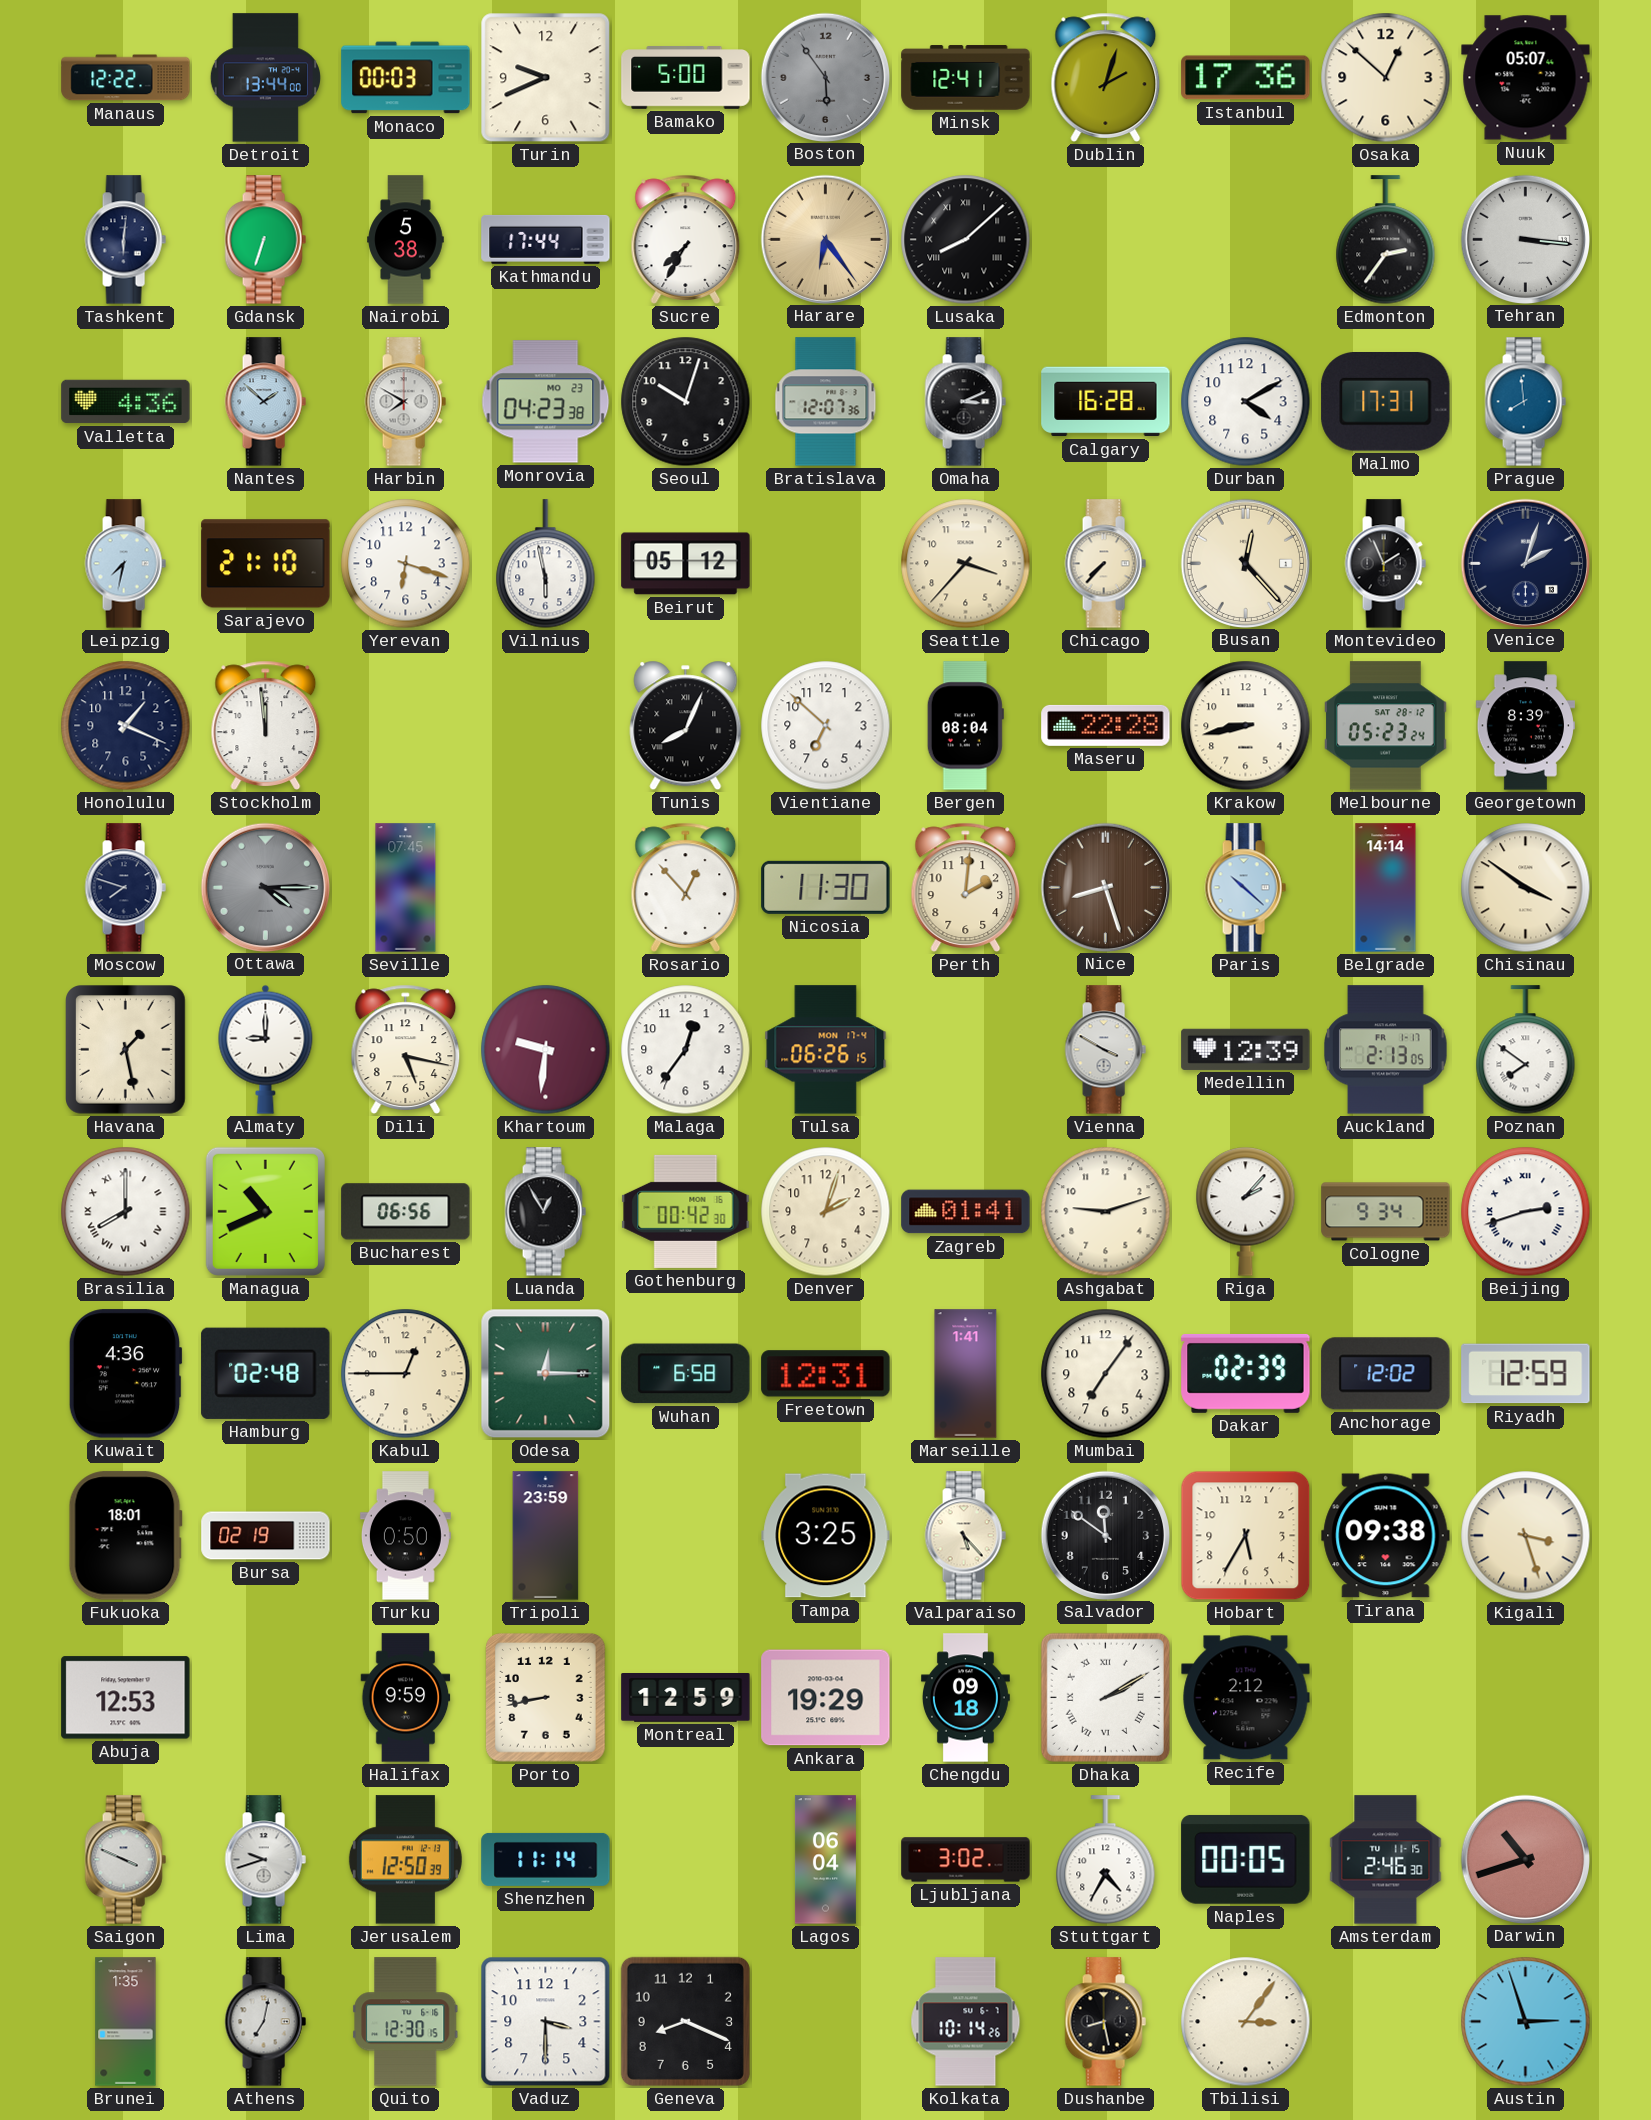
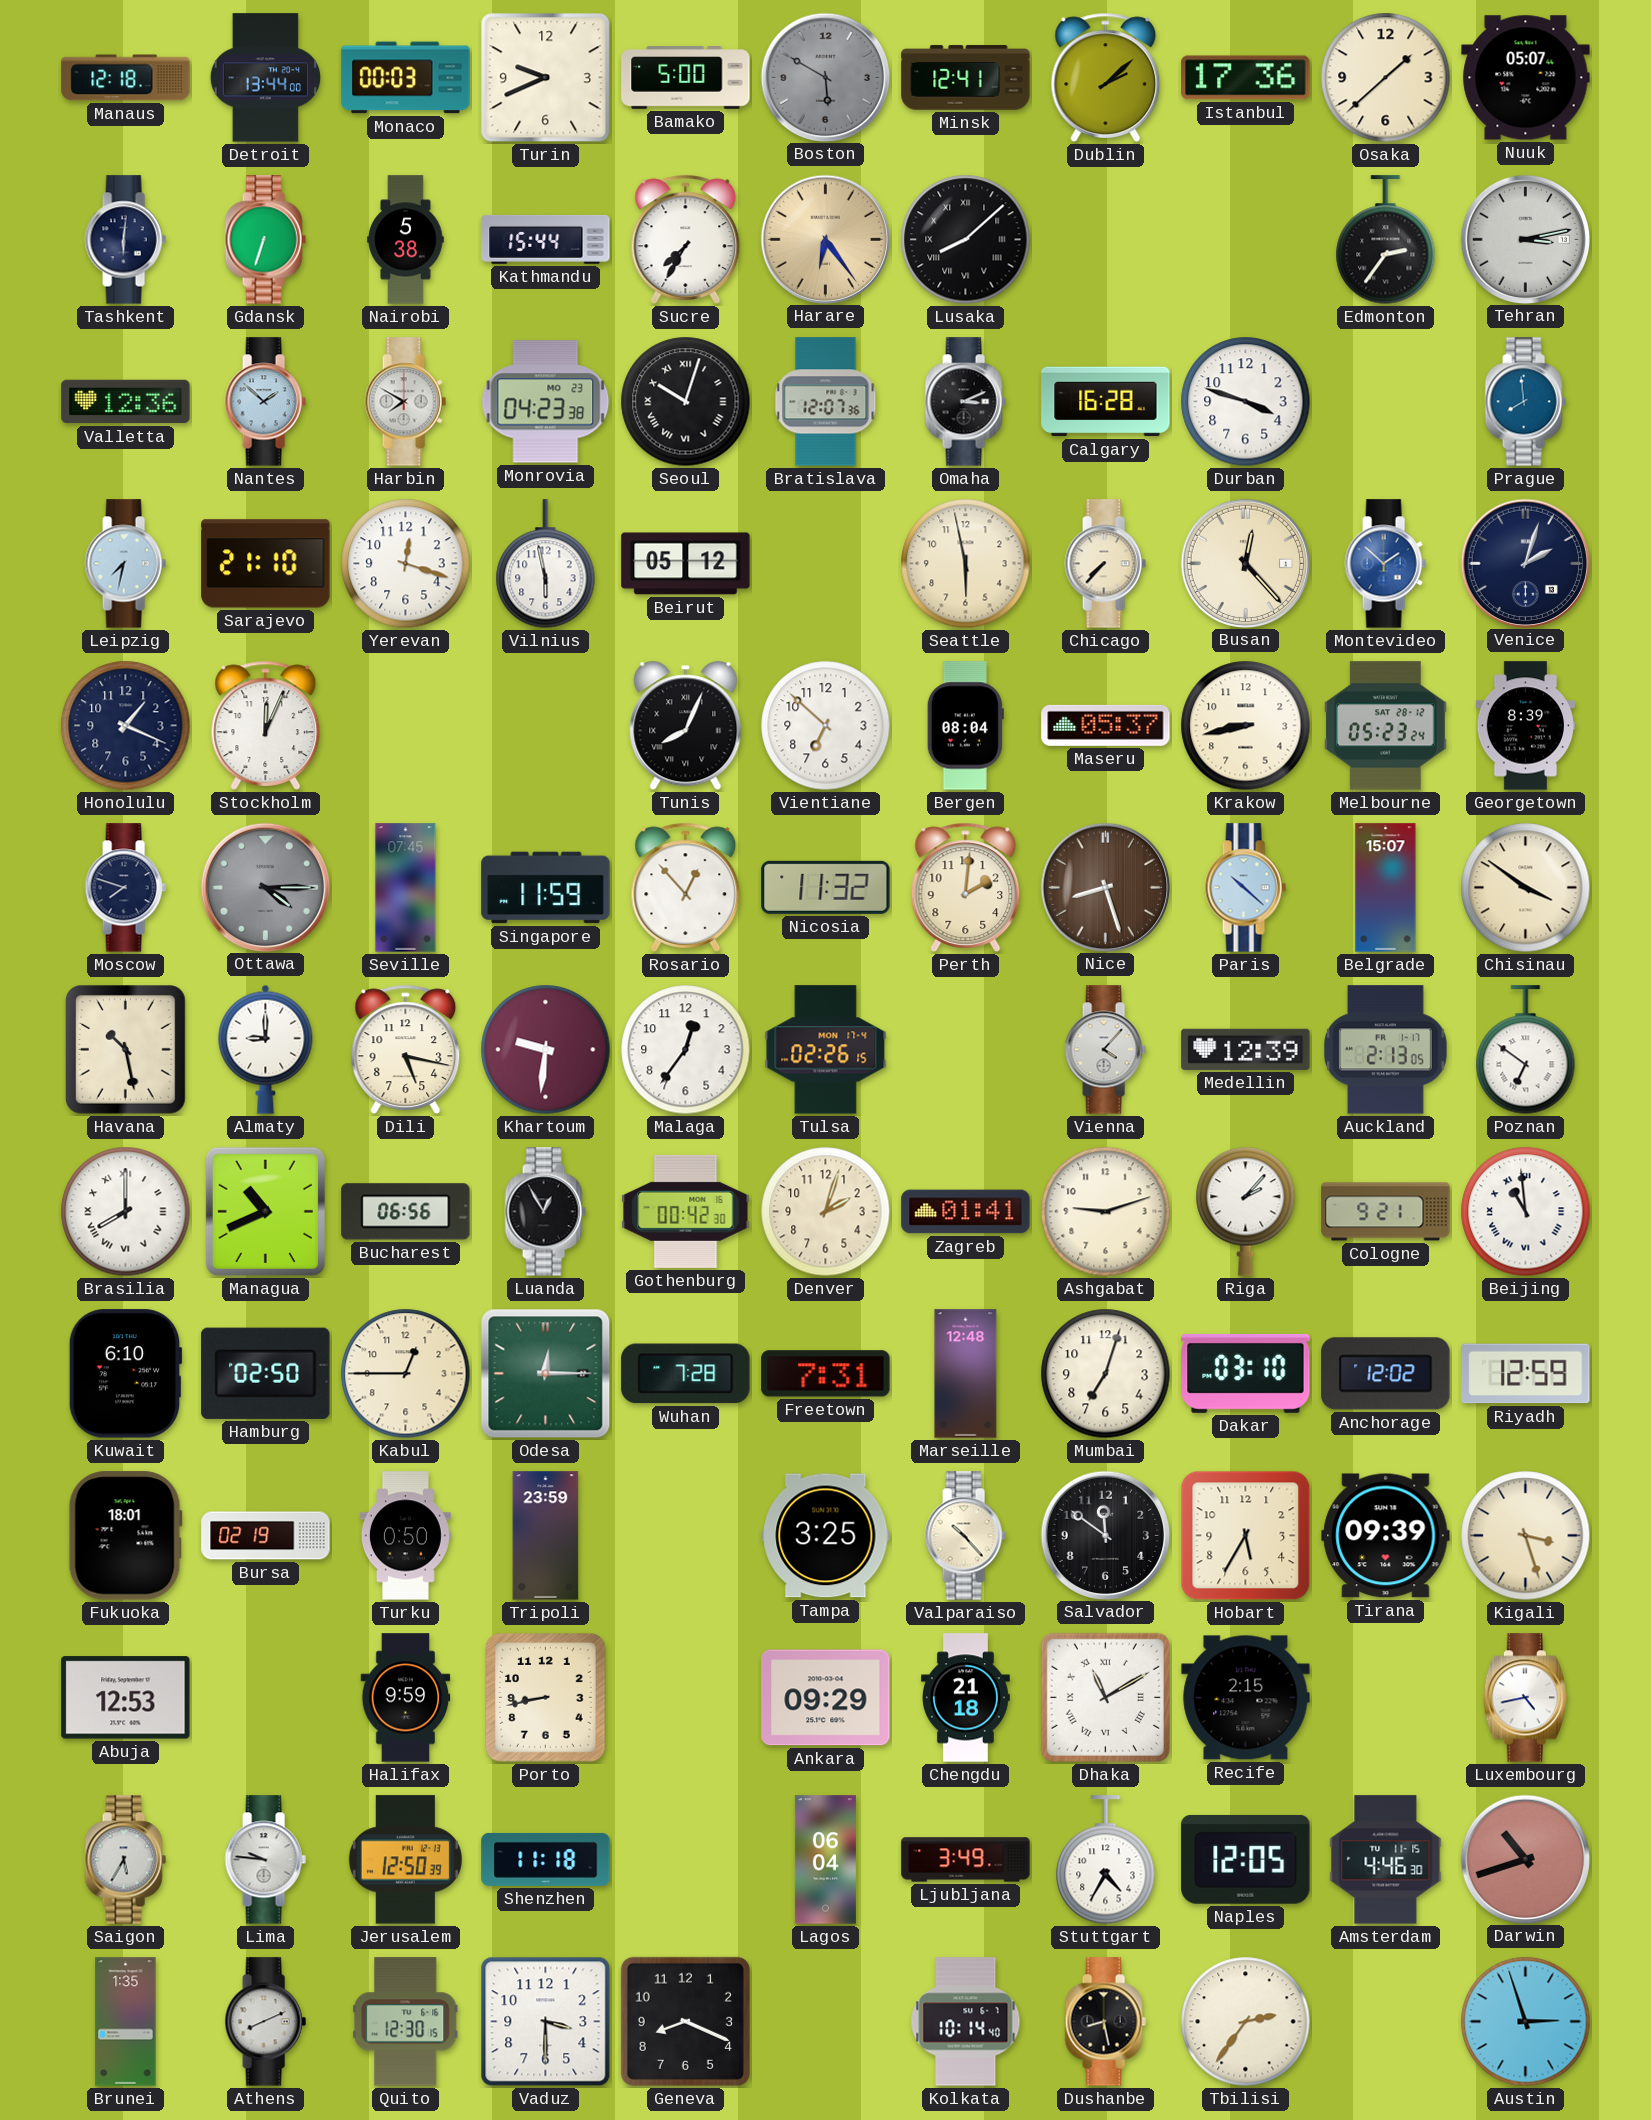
Manaus: 12:22 -> 12:18 (126, 78)
Boston: 5:54 -> 5:50 (825, 77)
Dublin: 2:03 -> 2:08 (1106, 77)
Osaka: 12:52 -> 1:38 (1386, 78)
Kathmandu: 17:44 -> 15:44 (546, 239)
Tehran: 3:16 -> 3:13 (1525, 239)
Valletta: 4:36 -> 12:36 (126, 402)
Seoul numerals: Arabic -> Roman (686, 402)
Durban: 4:10 -> 3:48 (1246, 402)
Malmo: 17:31 -> none (1386, 402)
Yerevan: 6:18 -> 12:18 (406, 564)
Seattle: 3:37 -> 5:58 (966, 564)
Montevideo: 1:56 -> 1:52 (1385, 564)
Montevideo dial: black -> blue (1385, 564)
Stockholm: 11:59 -> 12:04 (266, 725)
Maseru: 22:28 -> 05:37 (1106, 725)
Singapore: none -> 11:59 (546, 888)
Nicosia: 11:30 -> 11:32 (826, 887)
Belgrade: 14:14 -> 15:07 (1386, 888)
Havana: 1:28 -> 10:28 (126, 1050)
Tulsa: 06:26 -> 02:26 (826, 1050)
Vienna: 3:50 -> 4:07 (1105, 1050)
Poznan: 7:51 -> 6:51 (1526, 1050)
Cologne: 9:34 -> 9:21 (1386, 1212)
Beijing: 2:42 -> 10:59 (1526, 1212)
Kuwait: 4:36 -> 6:10 (125, 1374)
Hamburg: 02:48 -> 02:50 (266, 1373)
Wuhan: 6:58 -> 7:28 (686, 1374)
Freetown: 12:31 -> 7:31 (826, 1374)
Marseille: 1:41 -> 12:48 (966, 1374)
Mumbai: 7:06 -> 7:03 (1106, 1374)
Dakar: 02:39 -> 03:10 (1246, 1373)
Valparaiso: 5:23 -> 10:23 (965, 1536)
Tirana: 09:38 -> 09:39 (1386, 1536)
Montreal: 12:59 -> none (686, 1698)
Ankara: 19:29 -> 09:29 (826, 1698)
Chengdu: 09:18 -> 21:18 (965, 1698)
Dhaka: 2:10 -> 11:10 (1105, 1697)
Recife: 2:12 -> 2:15 (1246, 1698)
Luxembourg: none -> 4:43 (1526, 1698)
Saigon: 3:49 -> 5:35 (125, 1860)
Lima: 9:42 -> 9:46 (265, 1860)
Shenzhen: 11:14 -> 11:18 (546, 1859)
Ljubljana: 3:02 -> 3:49 (966, 1860)
Naples: 00:05 -> 12:05 (1246, 1859)
Amsterdam: 2:46 -> 4:46 (1386, 1860)
Athens: 7:02 -> 8:11 (265, 2022)
Kolkata: 10:14:26 -> 10:14:40 (966, 2022)
Tbilisi: 3:06 -> 2:36 (1246, 2022)
